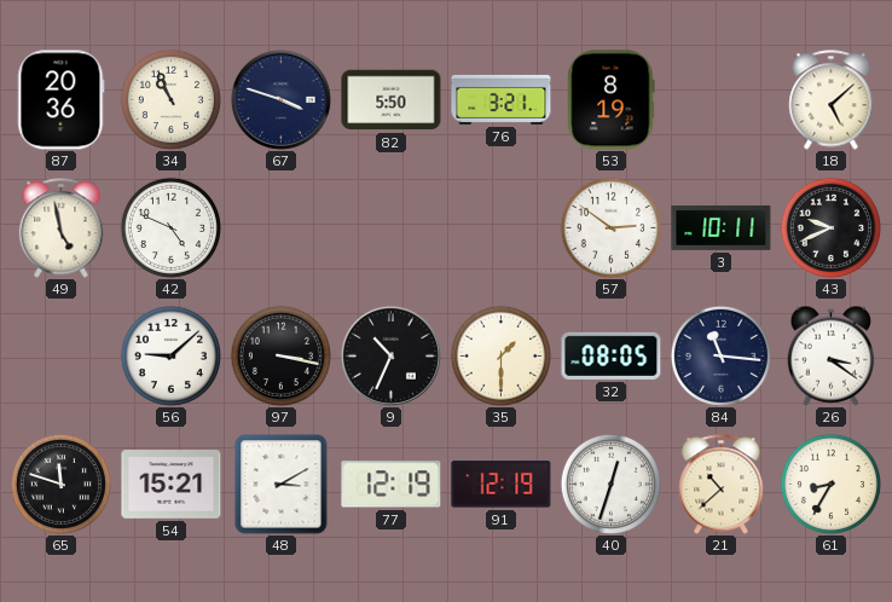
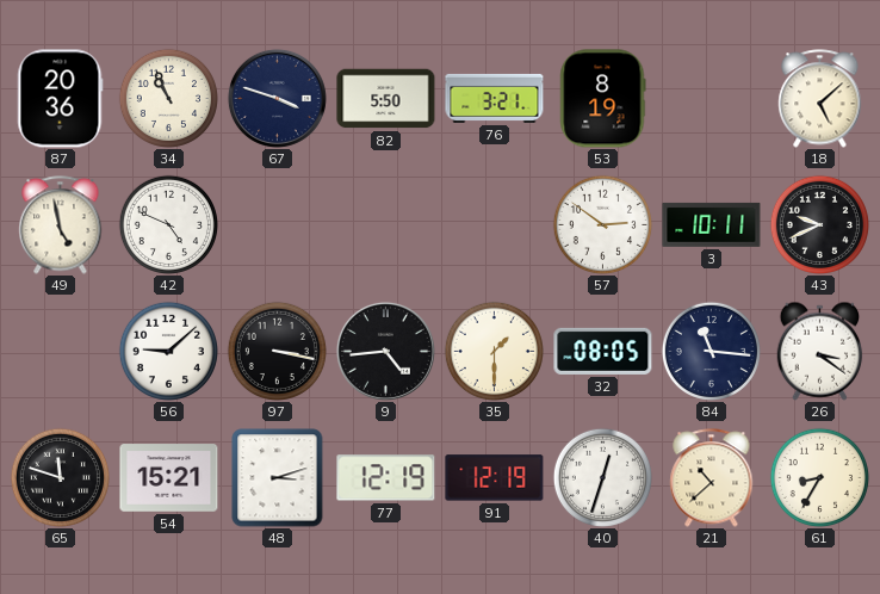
9: 10:34 -> 4:44 (385, 351)
48: 3:10 -> 3:12 (278, 478)
